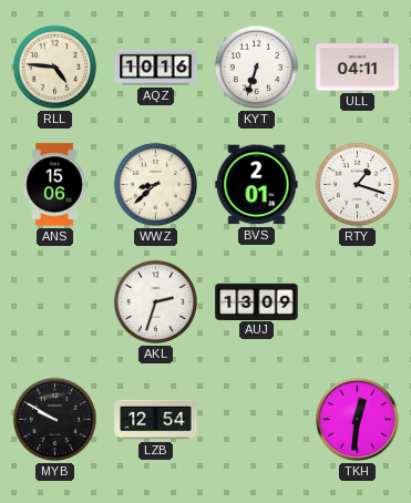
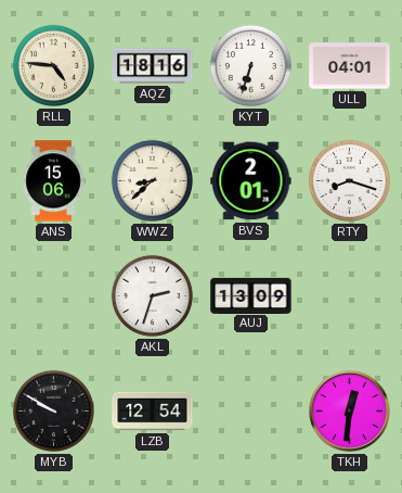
AQZ: 10:16 -> 18:16 (153, 66)
ULL: 04:11 -> 04:01 (350, 66)
RTY: 1:18 -> 8:18 (349, 180)
